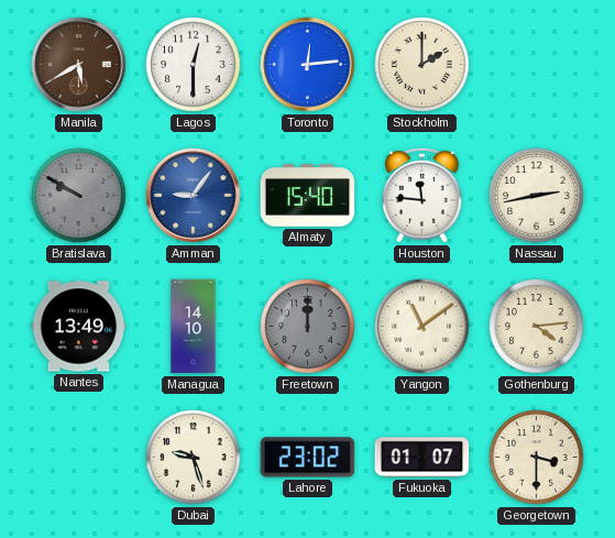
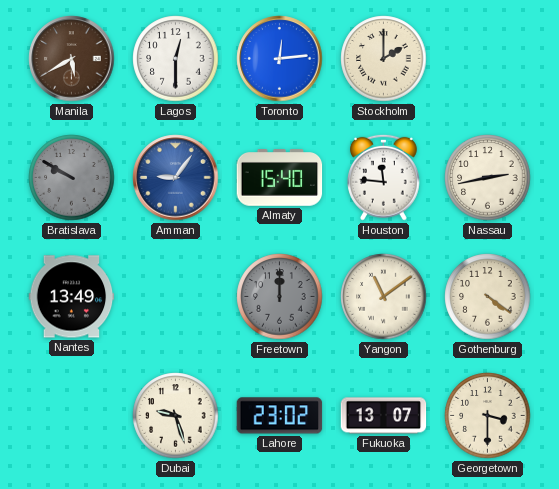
Managua: 14:10 -> none (194, 327)
Gothenburg: 4:14 -> 4:21 (488, 297)
Fukuoka: 01:07 -> 13:07 (384, 416)
